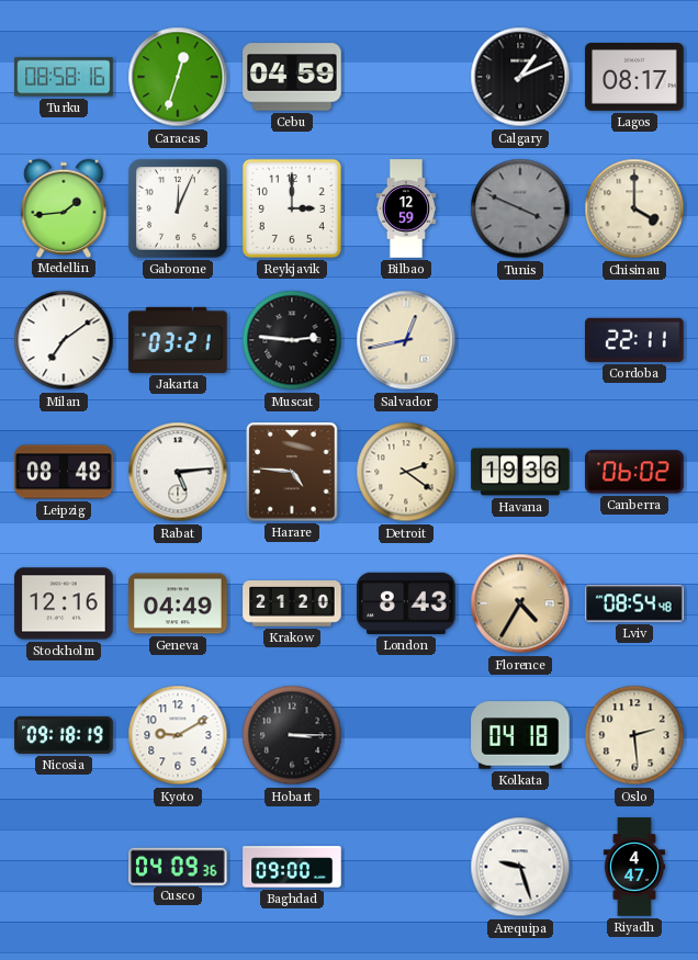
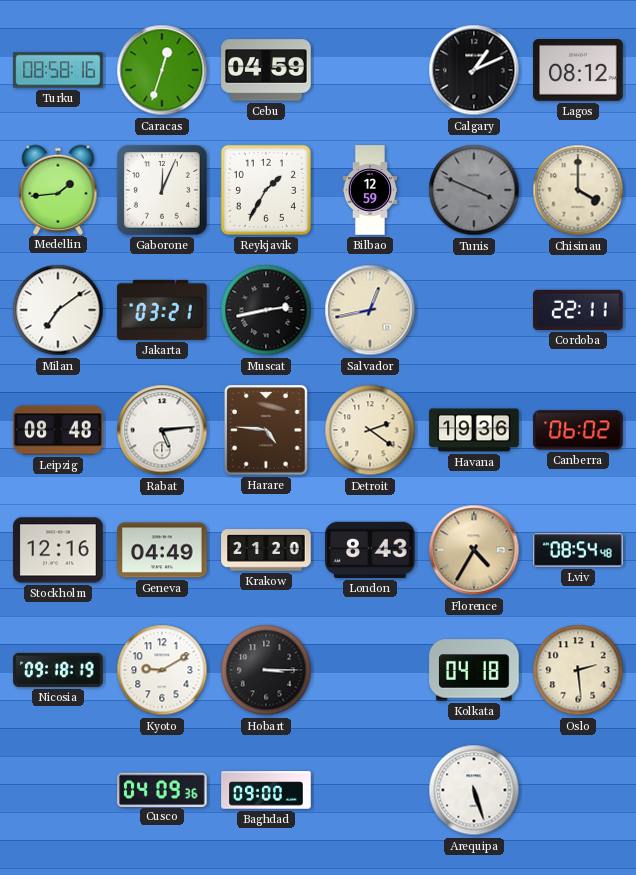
Lagos: 08:17 -> 08:12 (578, 71)
Reykjavik: 3:00 -> 1:35 (266, 190)
Muscat: 2:46 -> 2:43 (266, 310)
Arequipa: 9:27 -> 5:27 (474, 790)
Riyadh: 4:47 -> none (634, 867)
